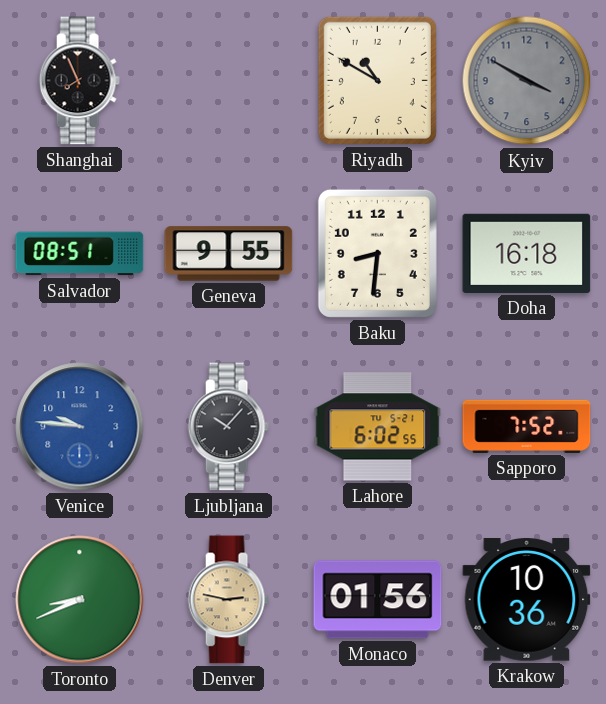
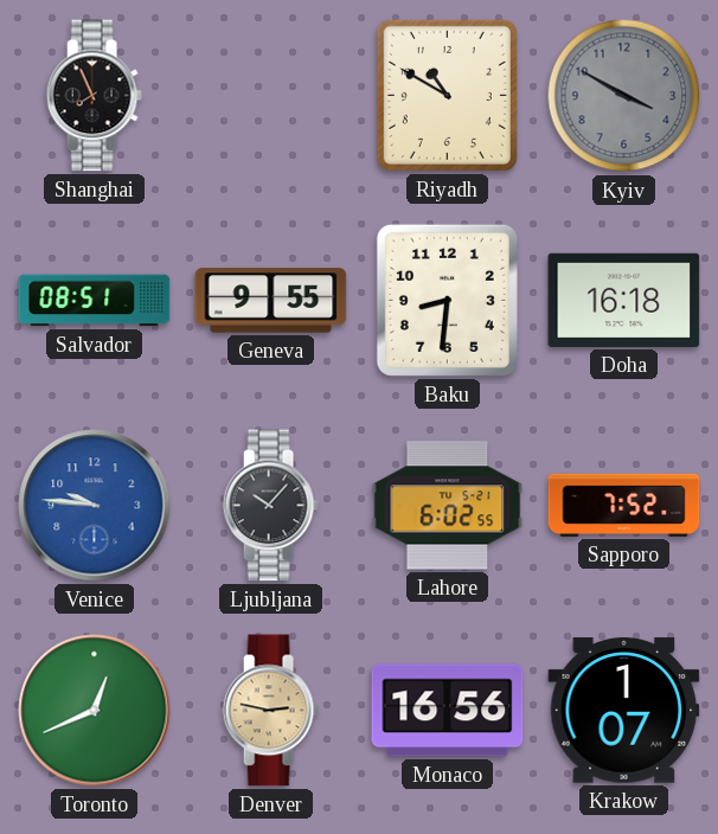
Toronto: 8:41 -> 12:41 (95, 711)
Monaco: 01:56 -> 16:56 (448, 711)
Krakow: 10:36 -> 1:07 (624, 711)
